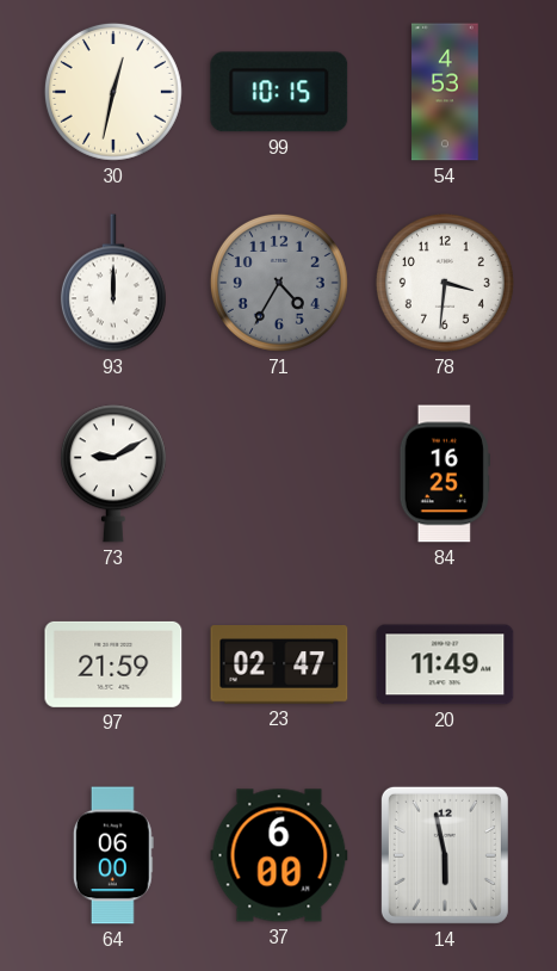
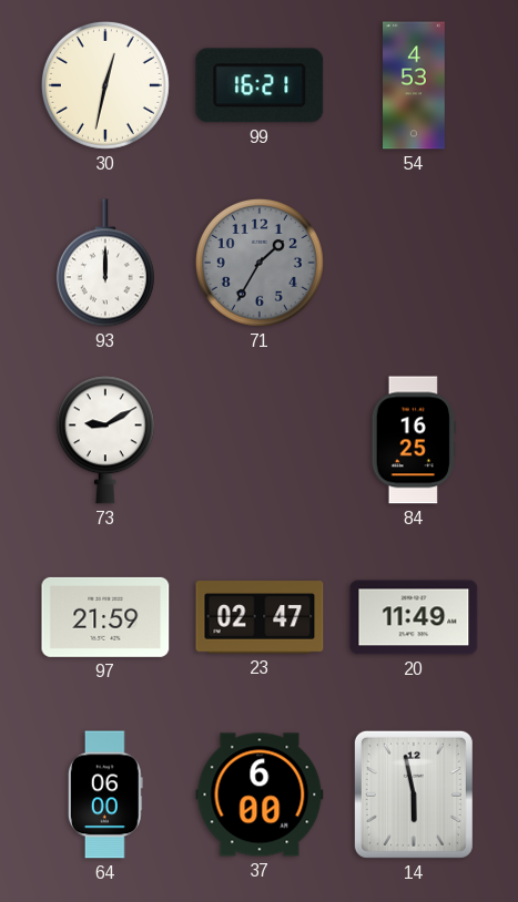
99: 10:15 -> 16:21 (260, 85)
71: 4:35 -> 1:35 (260, 263)
78: 3:31 -> none (445, 283)
